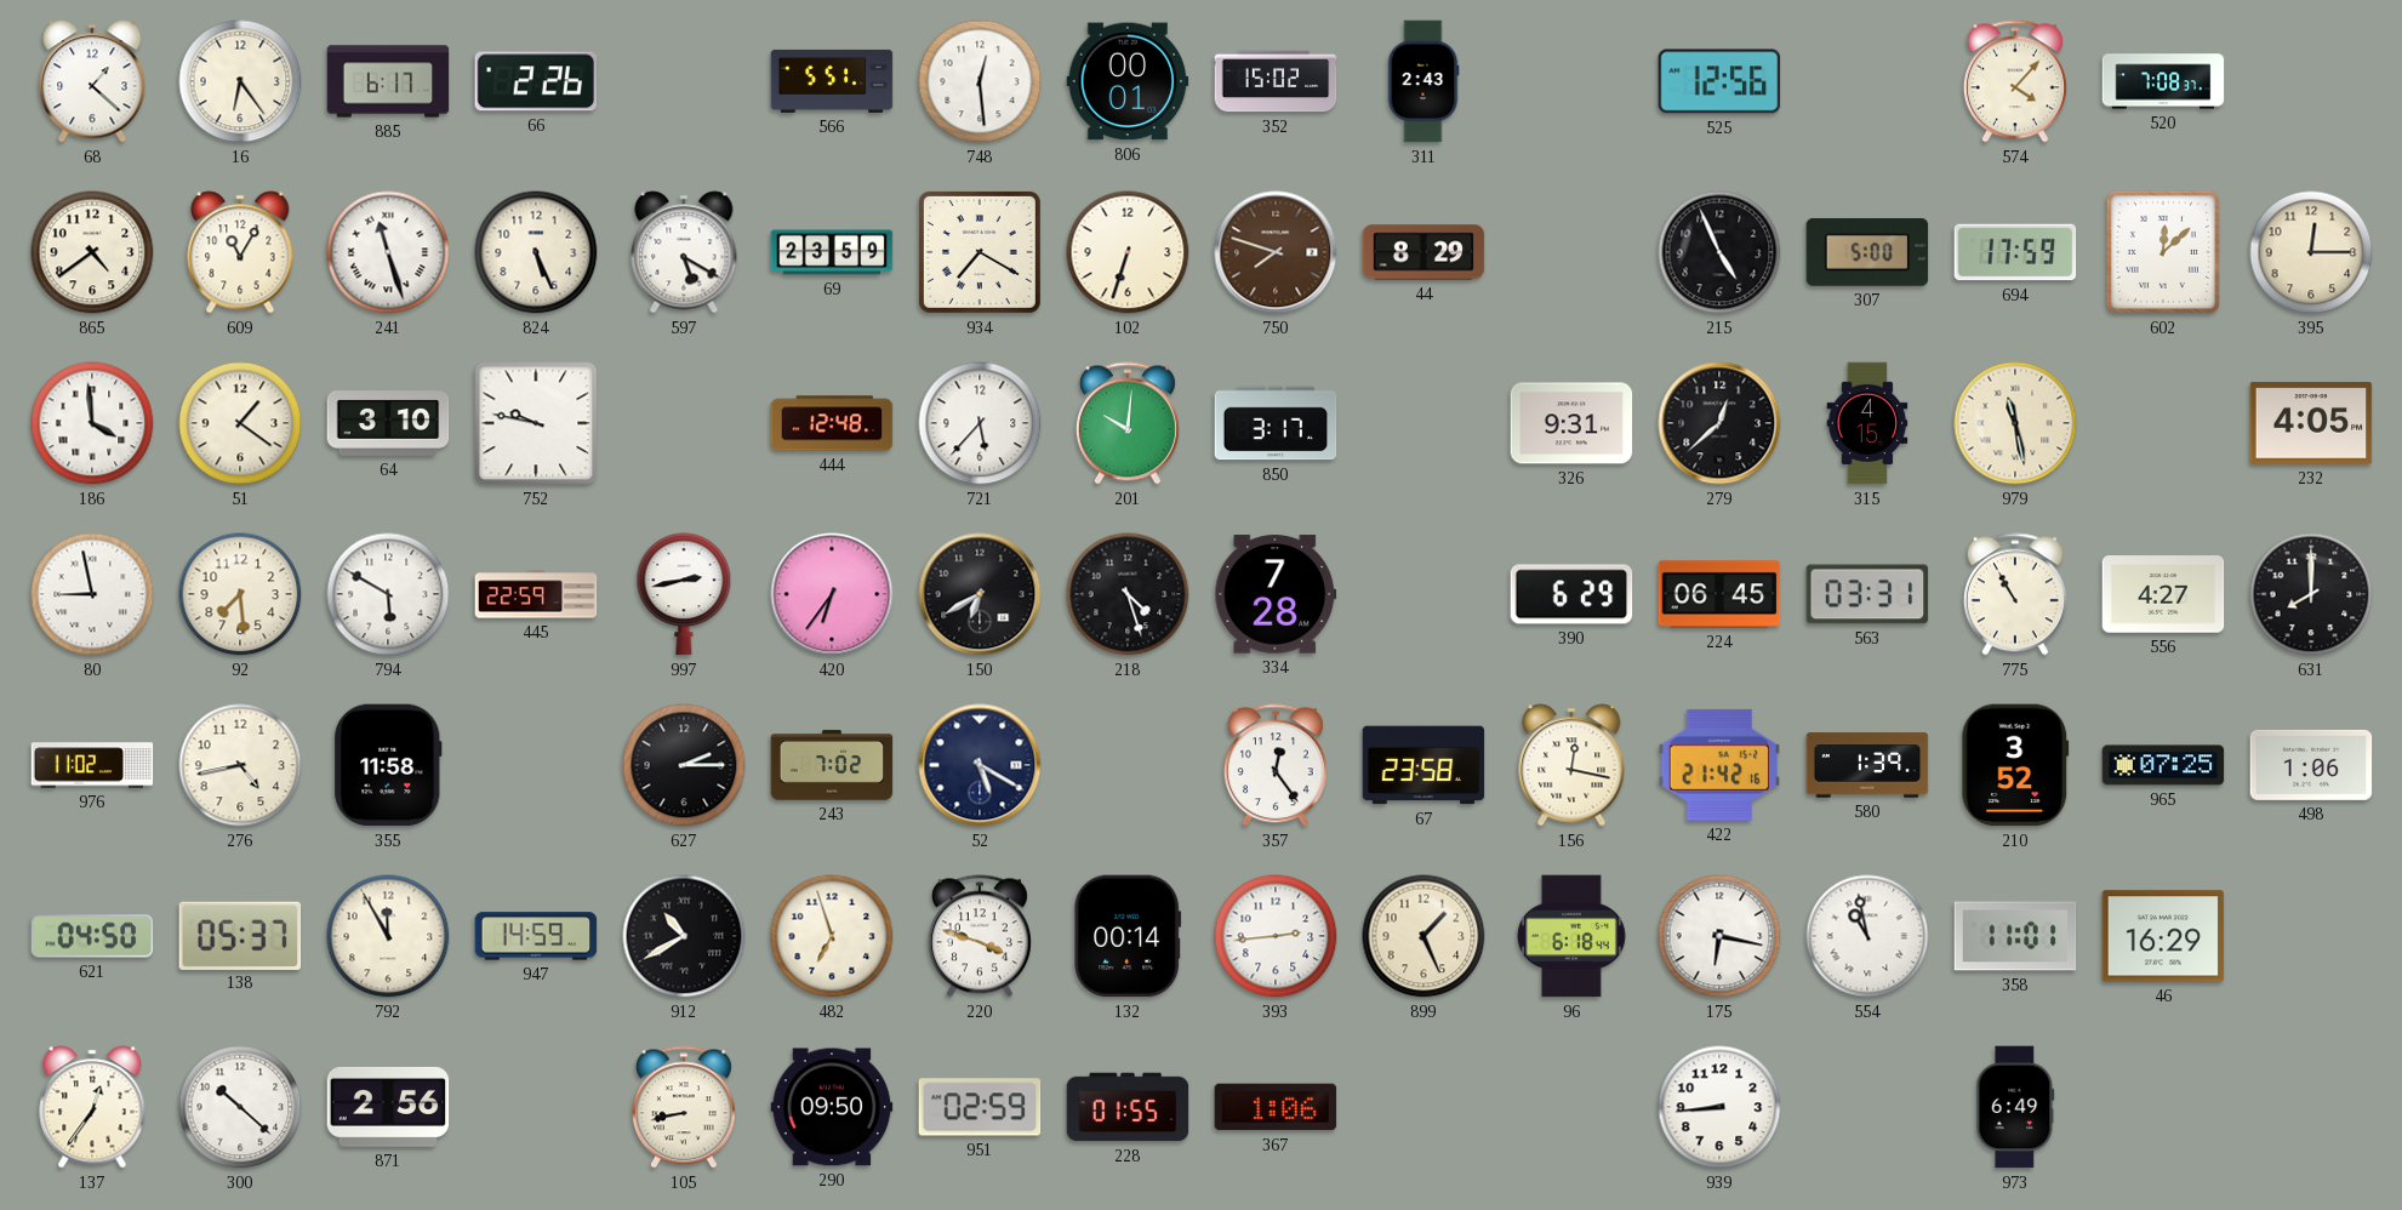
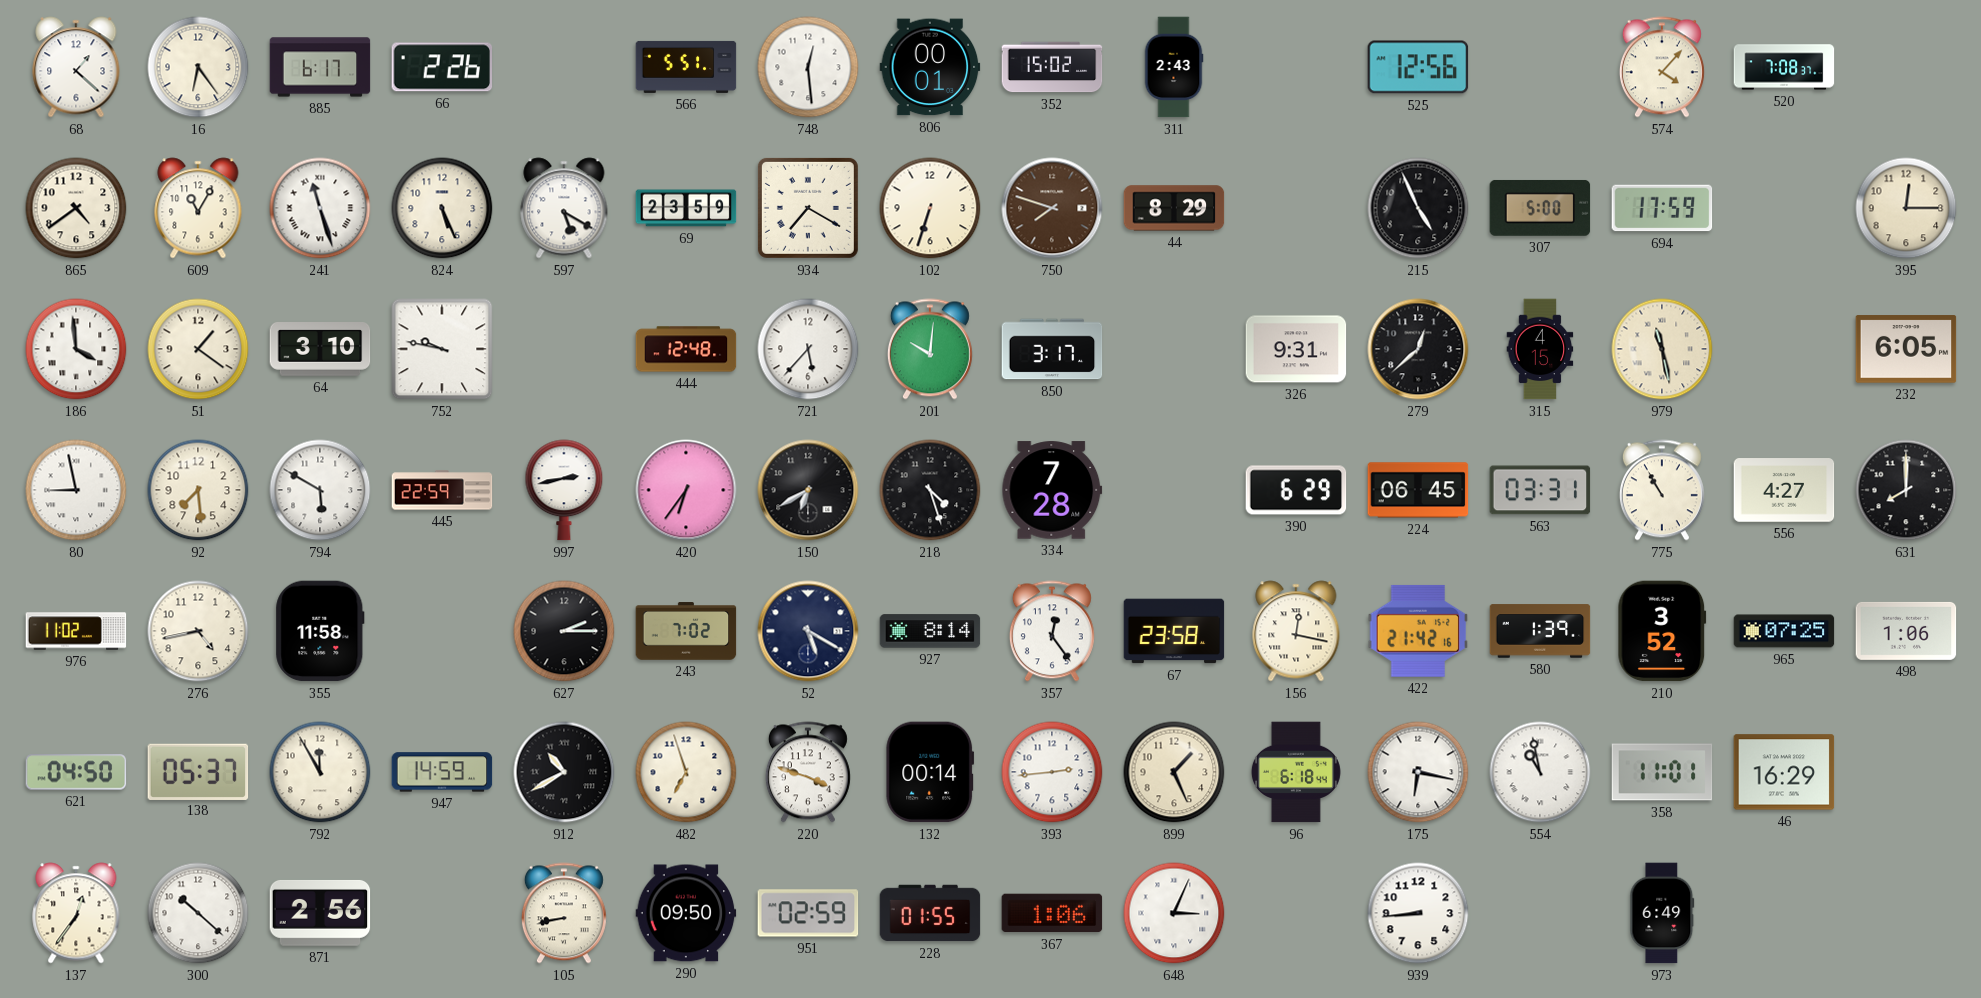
602: 12:08 -> none (2163, 252)
232: 4:05 -> 6:05 (1906, 349)
927: none -> 8:14 (930, 631)
648: none -> 3:04 (1174, 913)
